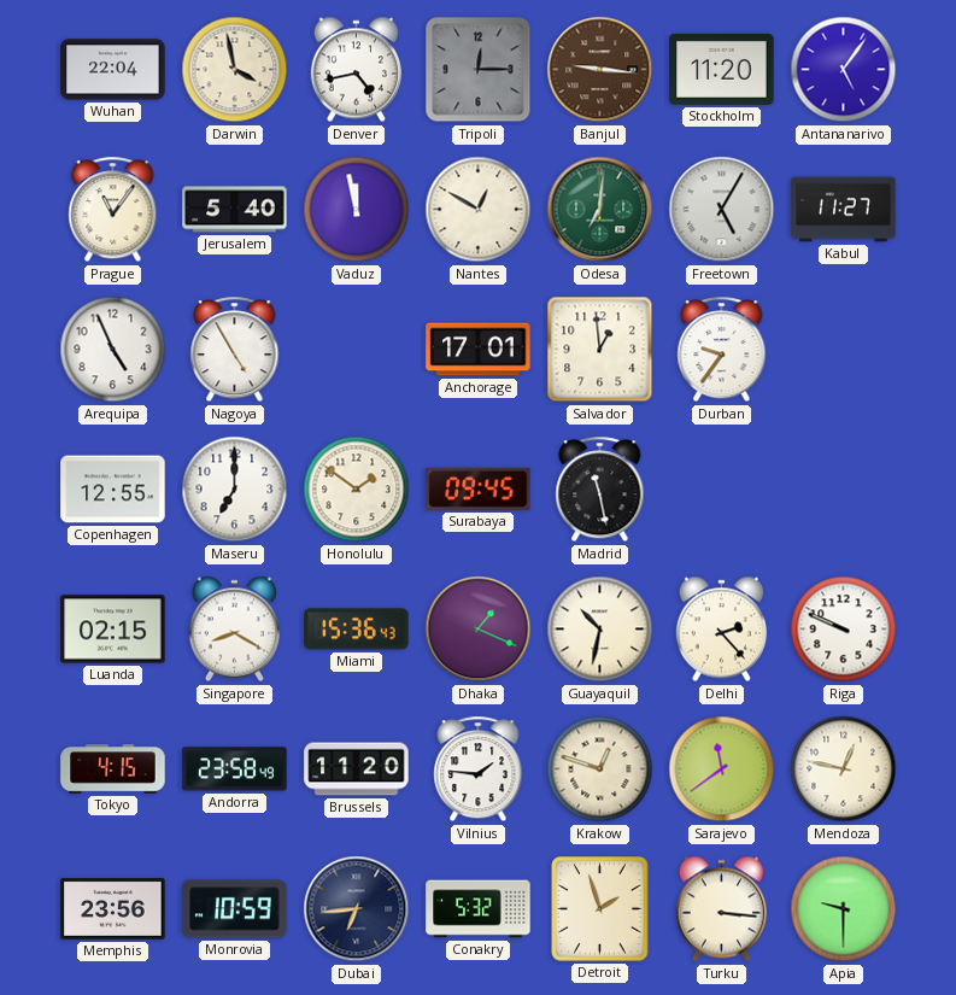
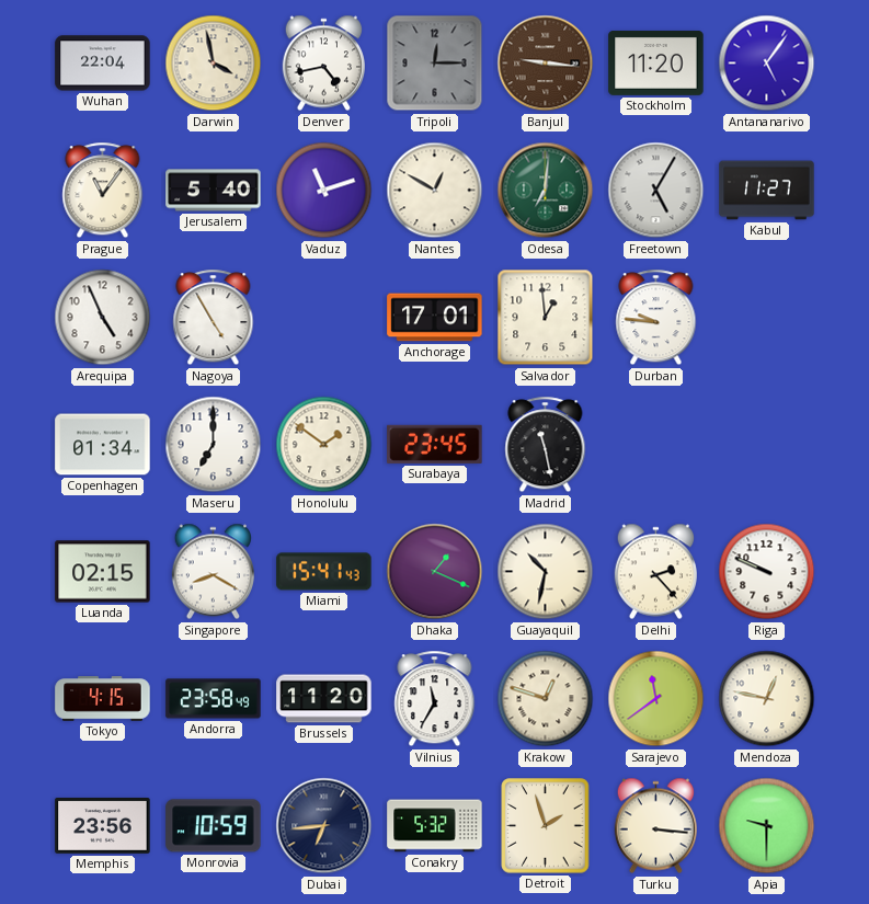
Vaduz: 11:58 -> 11:12 (324, 191)
Durban: 9:36 -> 9:46 (656, 318)
Copenhagen: 12:55 -> 01:34 (103, 445)
Surabaya: 09:45 -> 23:45 (435, 444)
Miami: 15:36 -> 15:41 (324, 572)
Vilnius: 1:46 -> 11:35 (435, 699)
